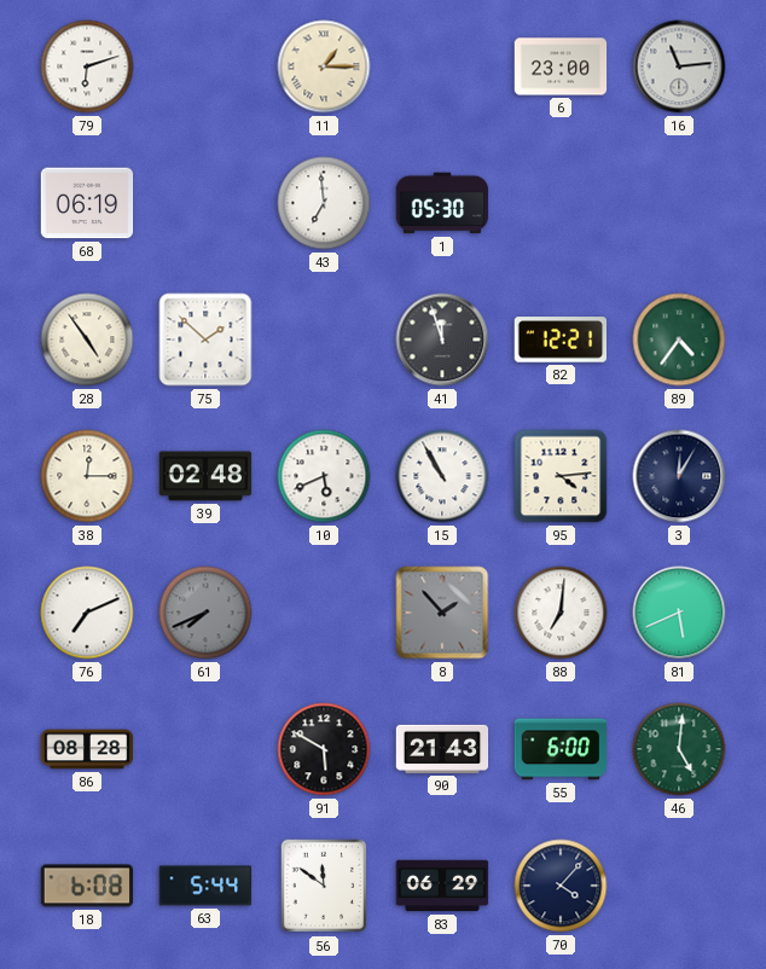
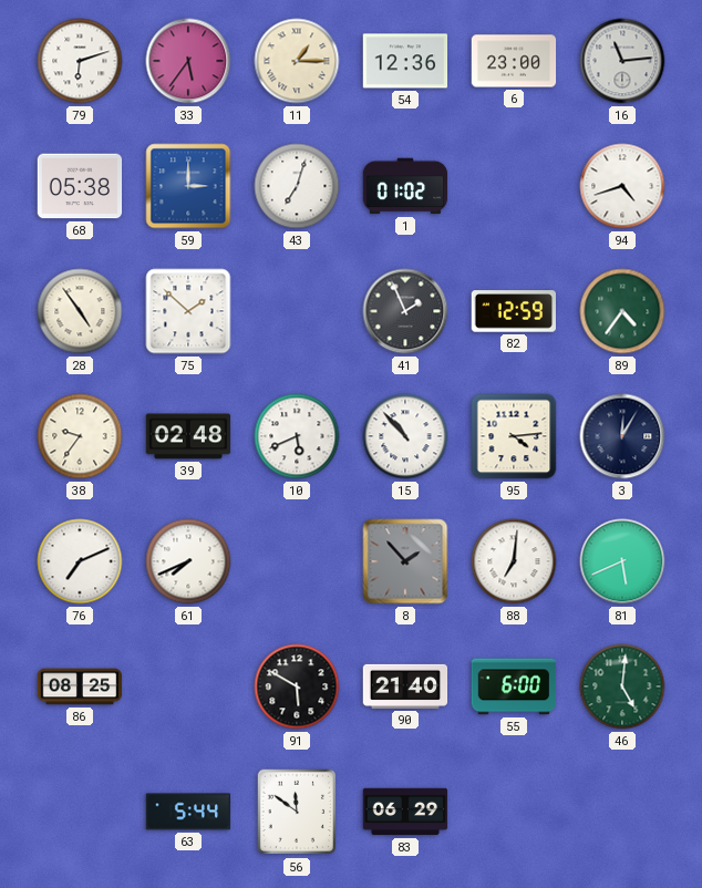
33: none -> 5:36 (188, 61)
54: none -> 12:36 (405, 61)
68: 06:19 -> 05:38 (80, 186)
59: none -> 3:00 (188, 186)
43: 6:59 -> 7:03 (297, 186)
1: 05:30 -> 01:02 (405, 186)
94: none -> 4:42 (622, 186)
41: 11:57 -> 1:56 (405, 311)
82: 12:21 -> 12:59 (513, 311)
38: 12:15 -> 9:36 (80, 436)
15: 10:55 -> 10:53 (405, 436)
61 dial: grey -> white (188, 561)
86: 08:28 -> 08:25 (80, 686)
90: 21:43 -> 21:40 (405, 686)
18: 6:08 -> none (87, 886)
70: 4:07 -> none (561, 886)
